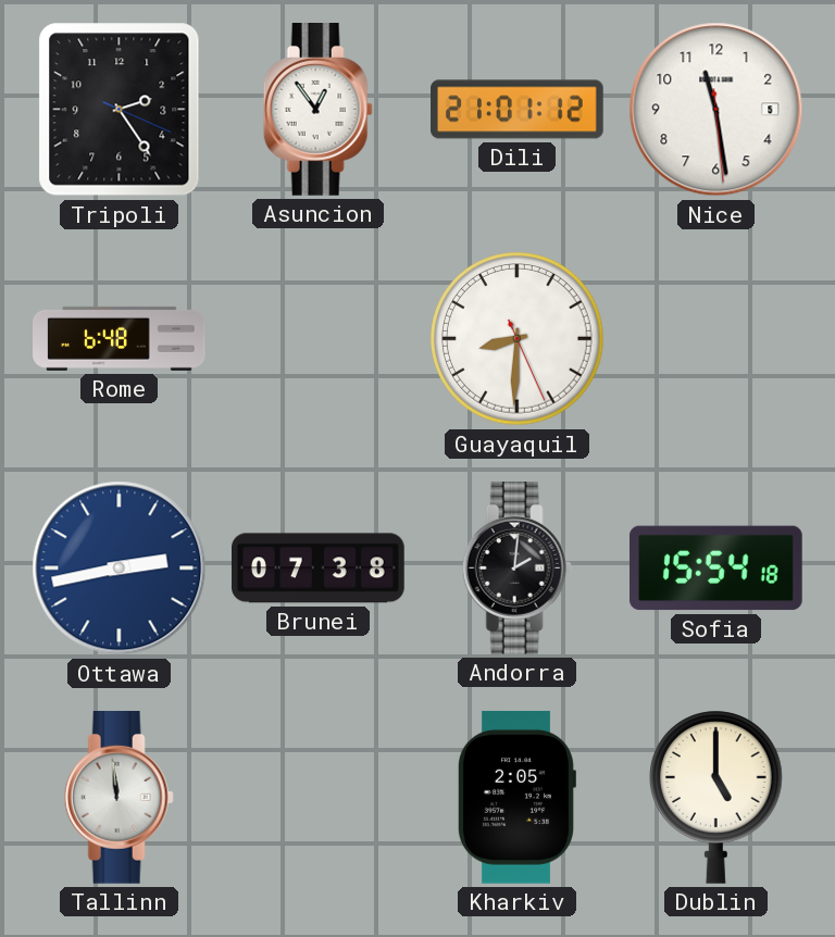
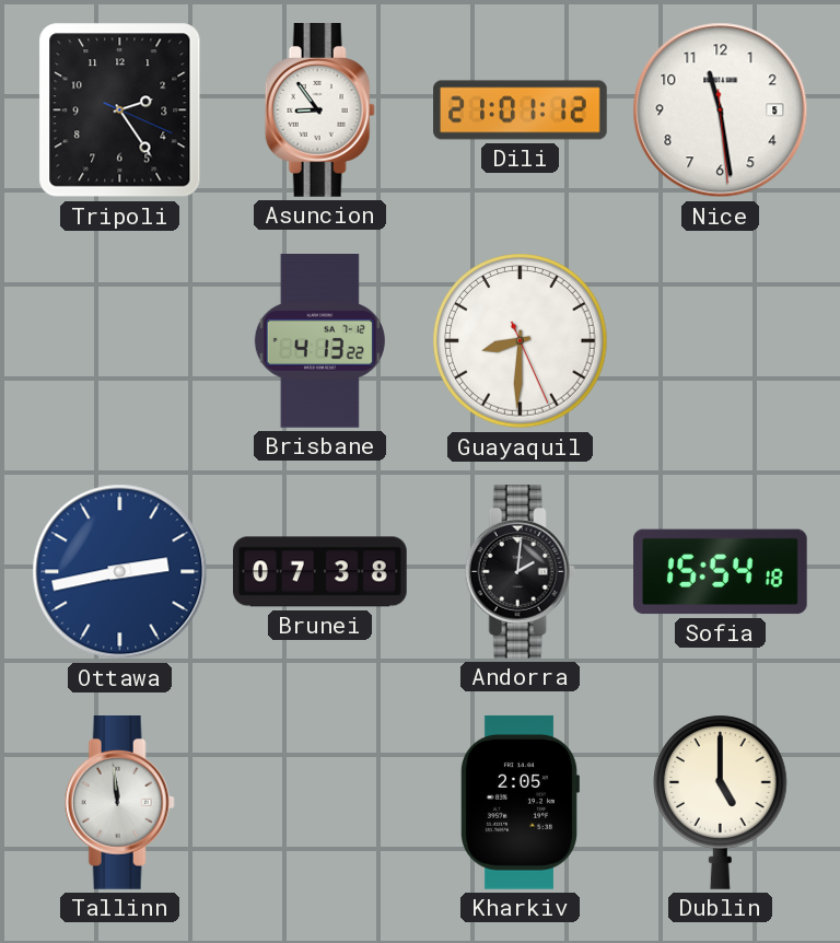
Asuncion: 12:54 -> 8:54 (319, 110)
Rome: 6:48 -> none (120, 338)
Brisbane: none -> 4:13 (319, 341)
